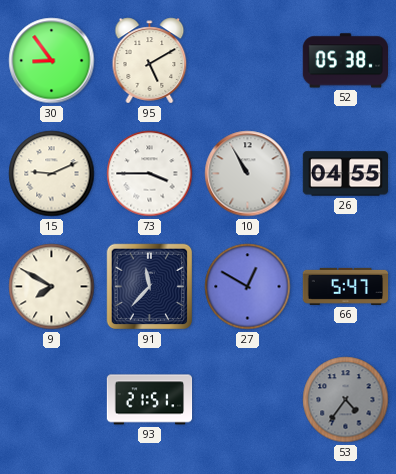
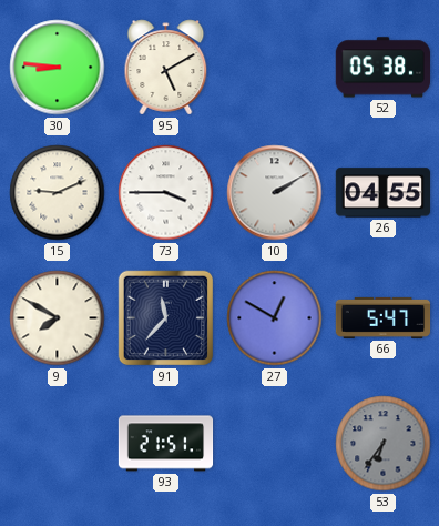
30: 8:54 -> 8:46 (58, 68)
10: 10:55 -> 2:10 (275, 193)
53: 4:36 -> 6:36 (384, 444)
